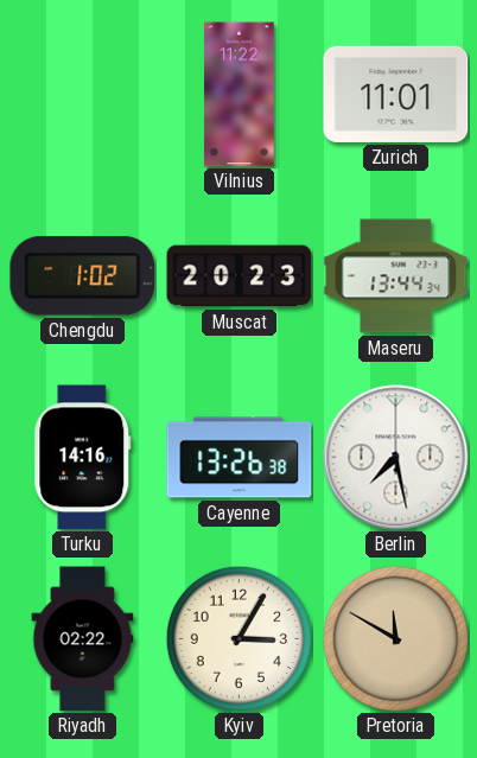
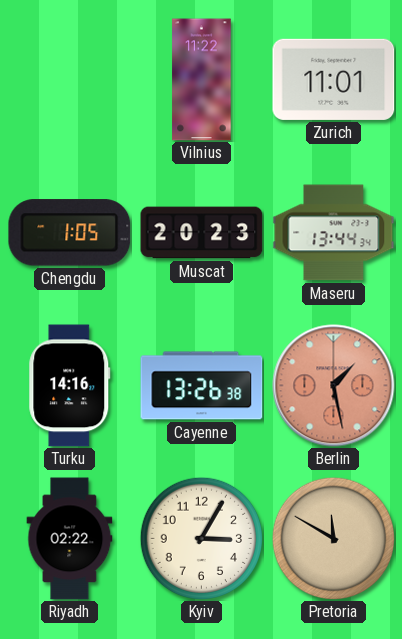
Chengdu: 1:02 -> 1:05 (70, 233)
Berlin: 7:28 -> 1:28 (334, 386)
Berlin dial: white -> salmon (334, 386)
